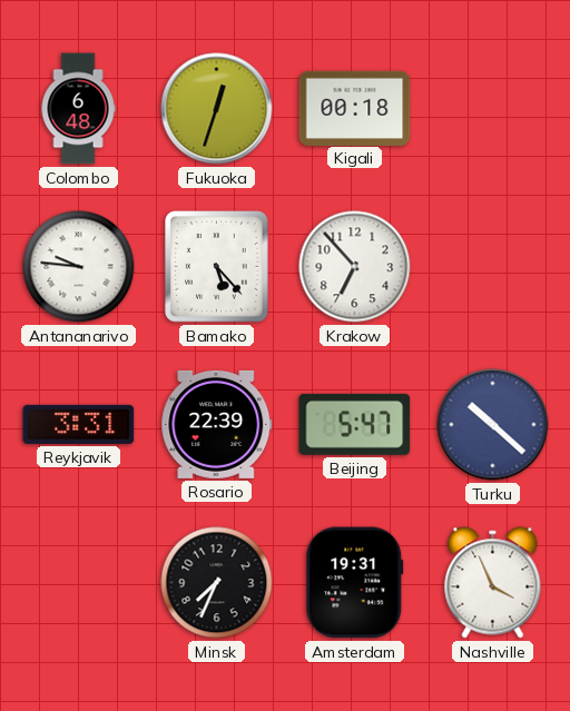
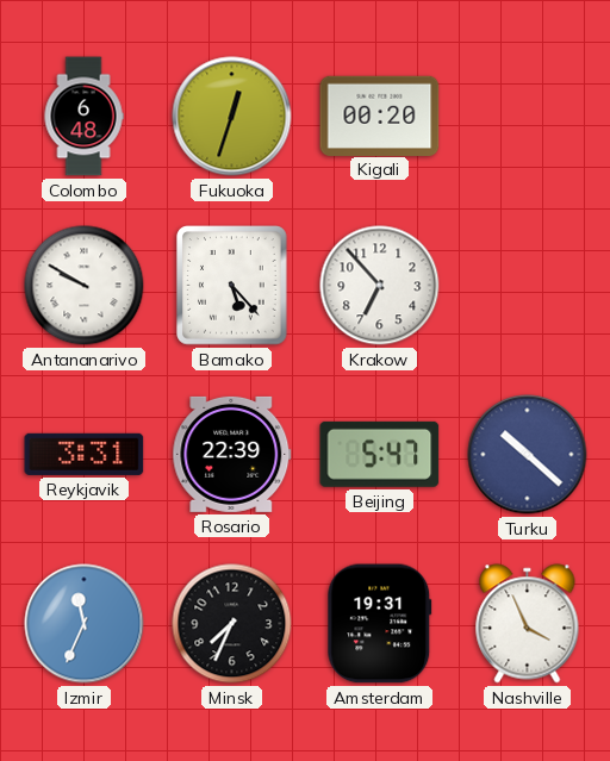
Kigali: 00:18 -> 00:20 (380, 116)
Antananarivo: 9:46 -> 9:50 (85, 286)
Izmir: none -> 11:34 (85, 624)
